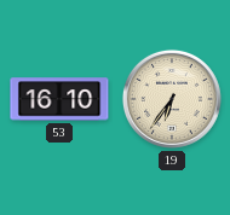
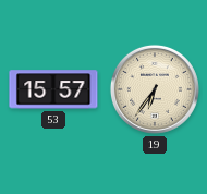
53: 16:10 -> 15:57 (53, 89)
